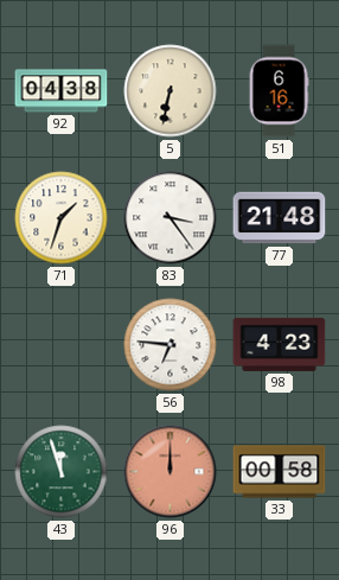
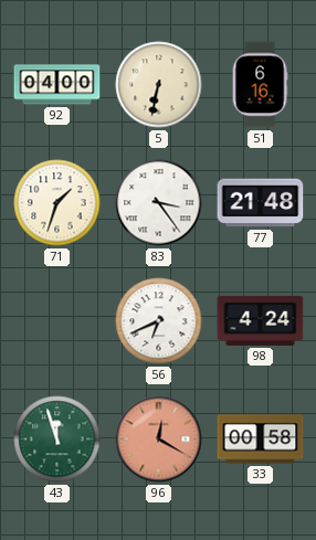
92: 04:38 -> 04:00 (57, 85)
56: 6:46 -> 6:41 (159, 321)
98: 4:23 -> 4:24 (261, 320)
96: 12:00 -> 12:20 (159, 440)
